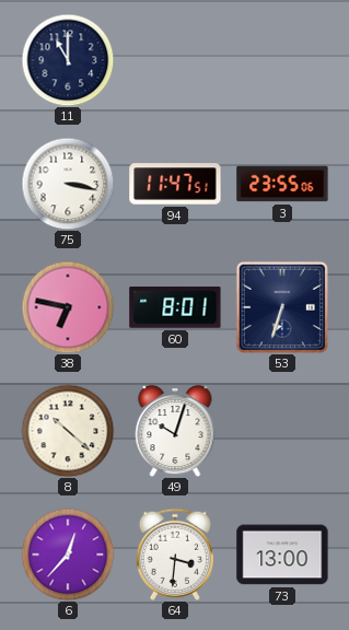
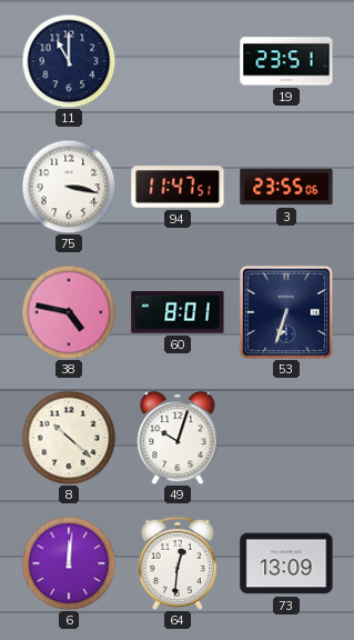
19: none -> 23:51 (286, 61)
38: 6:47 -> 4:47 (69, 312)
6: 12:37 -> 12:01 (69, 563)
64: 3:31 -> 12:31 (178, 563)
73: 13:00 -> 13:09 (286, 563)
